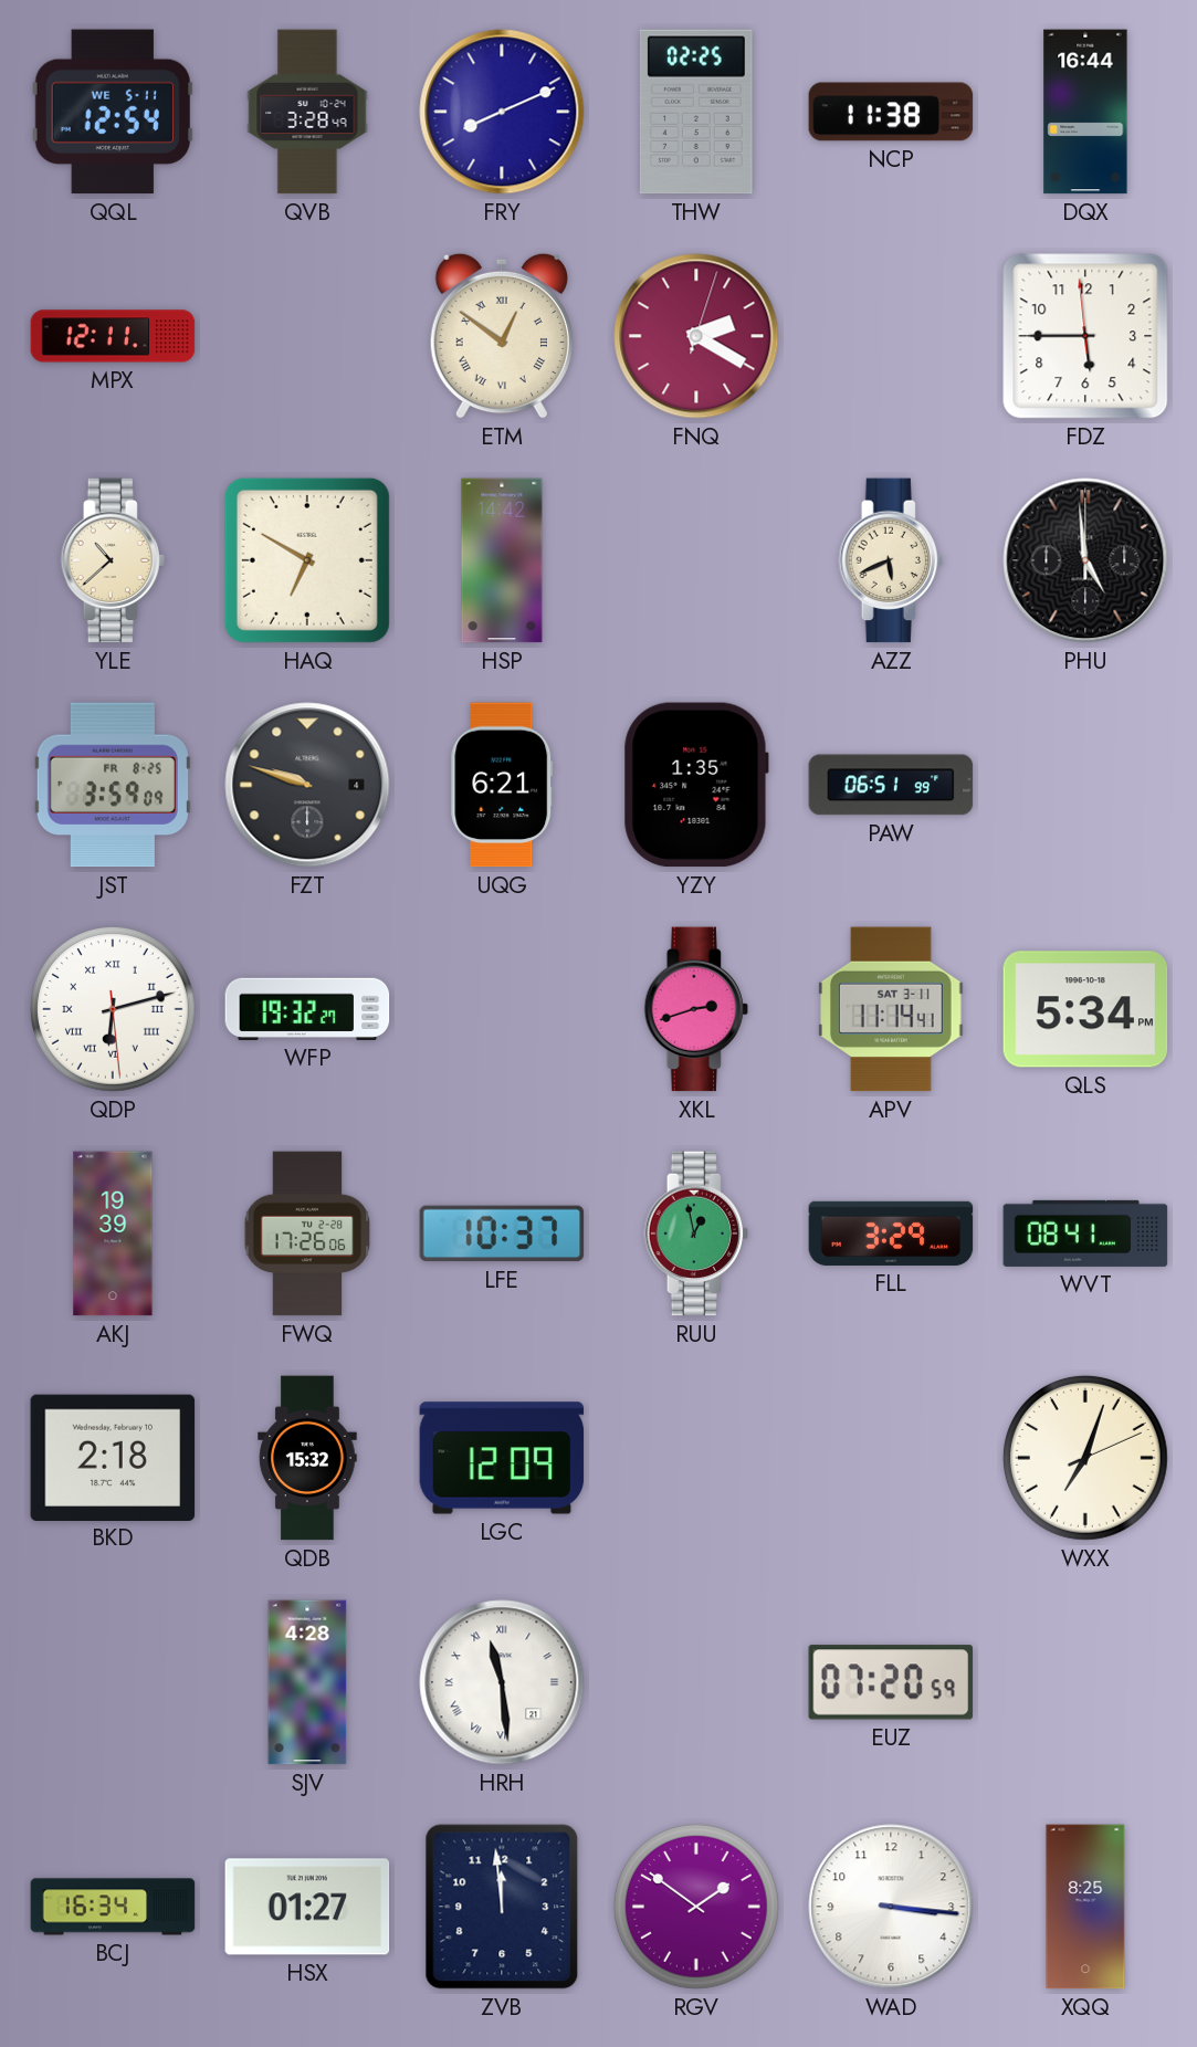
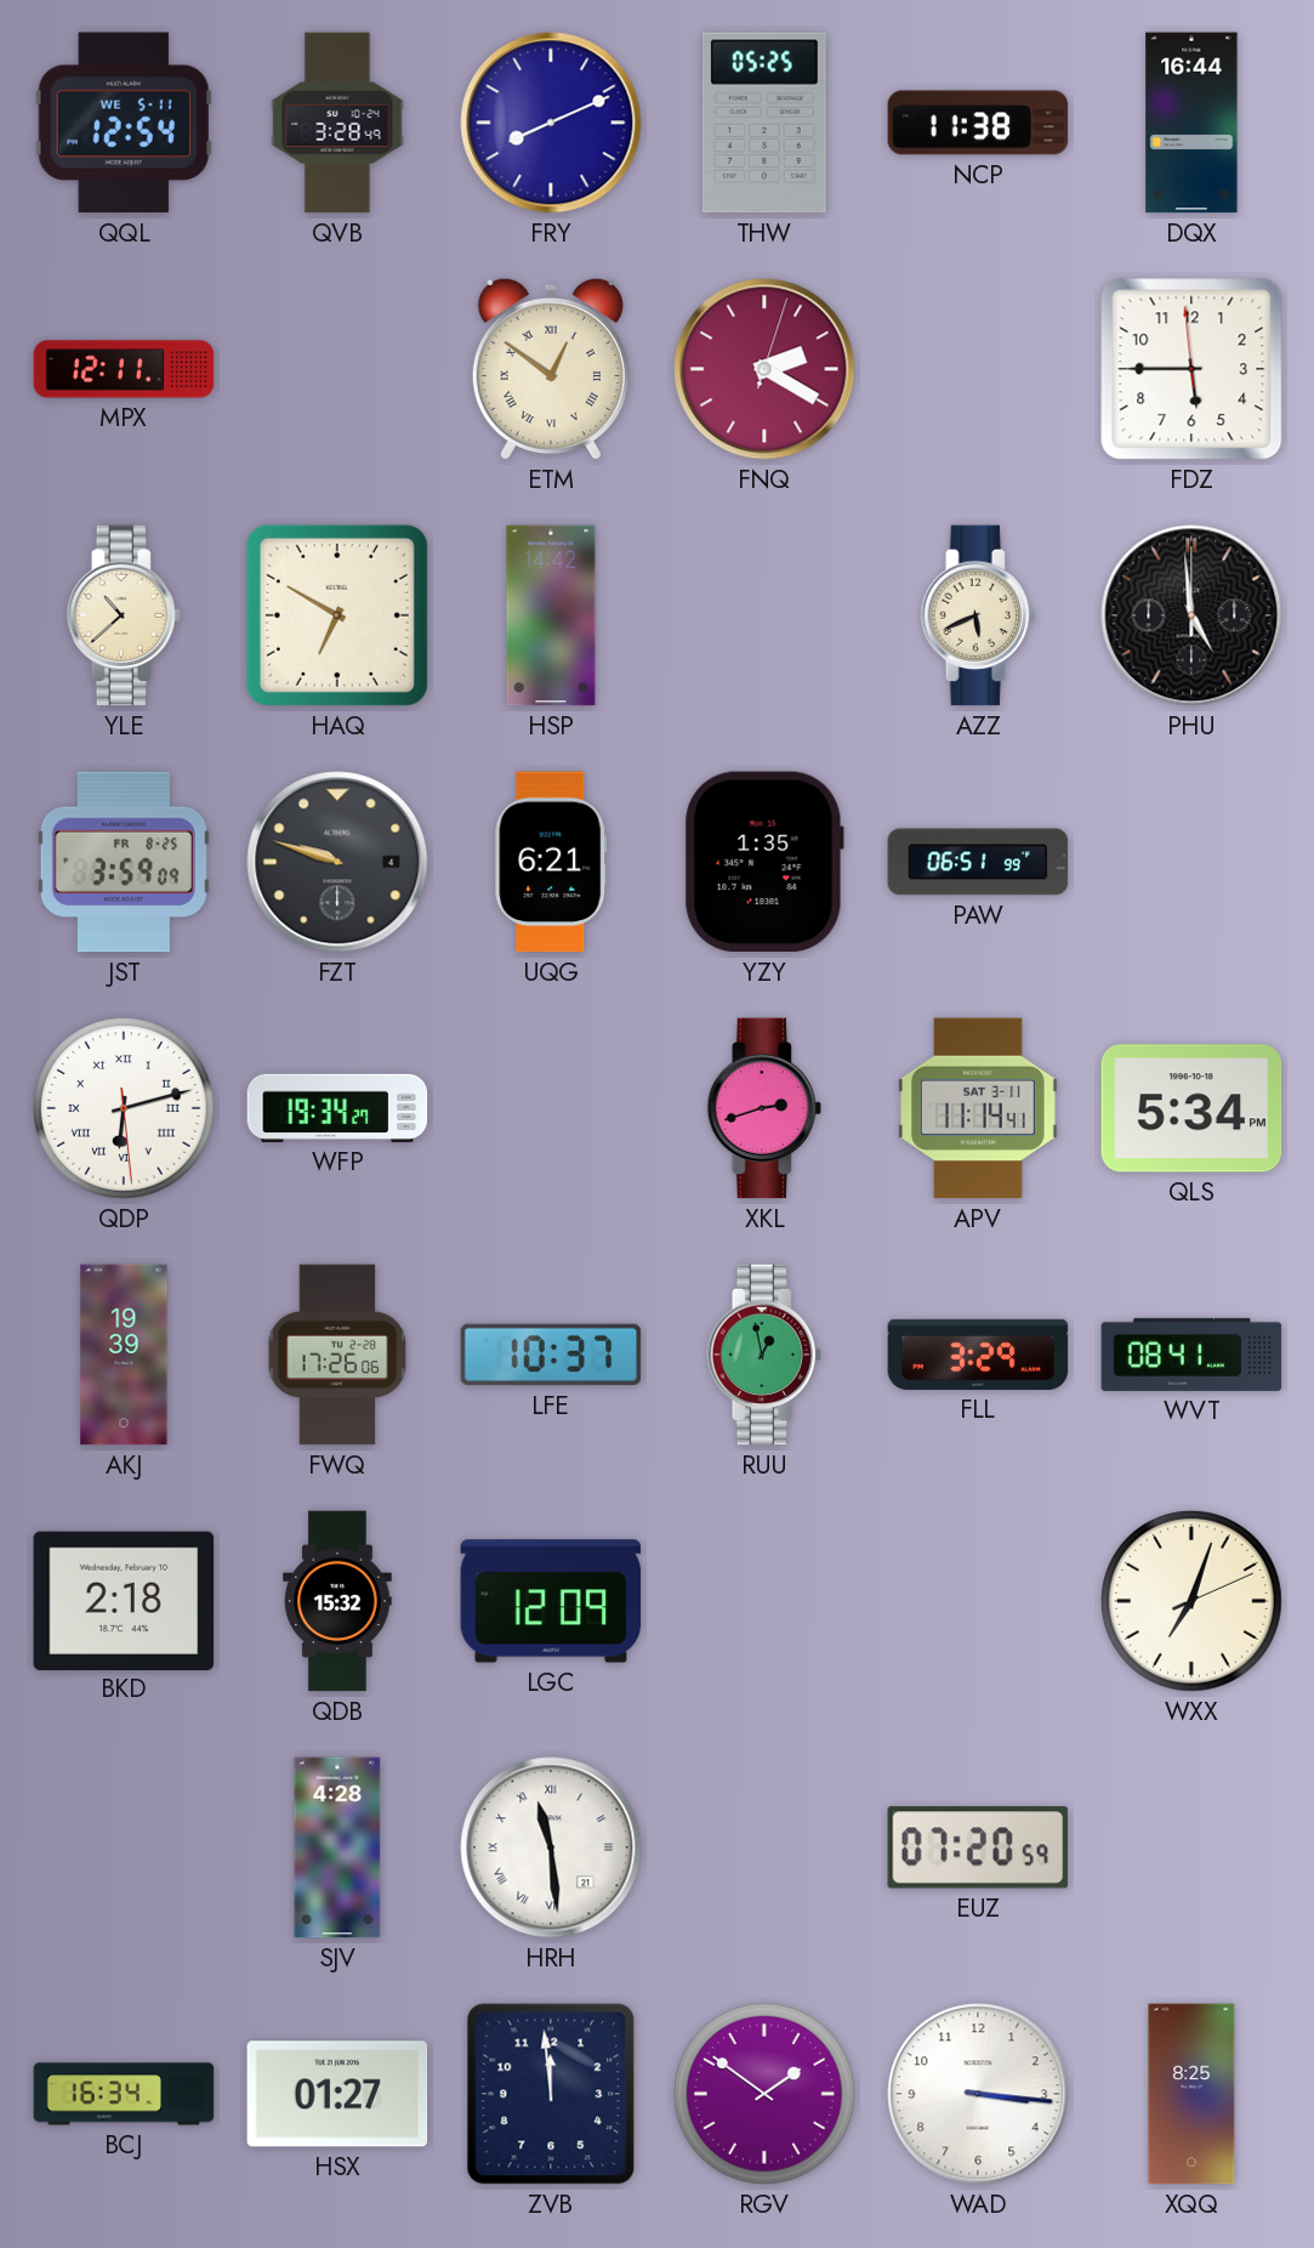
THW: 02:25 -> 05:25 (764, 123)
WFP: 19:32 -> 19:34 (337, 1108)
